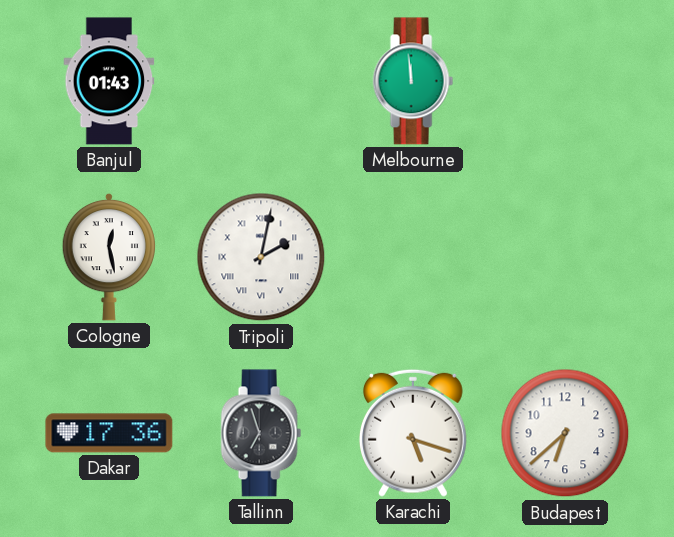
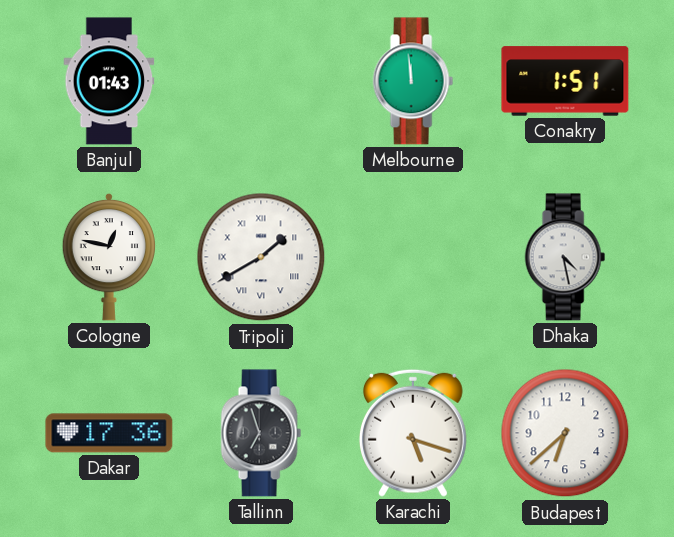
Conakry: none -> 1:51 (565, 81)
Cologne: 12:28 -> 12:47 (109, 257)
Tripoli: 2:02 -> 1:40 (261, 257)
Dhaka: none -> 4:28 (565, 257)
